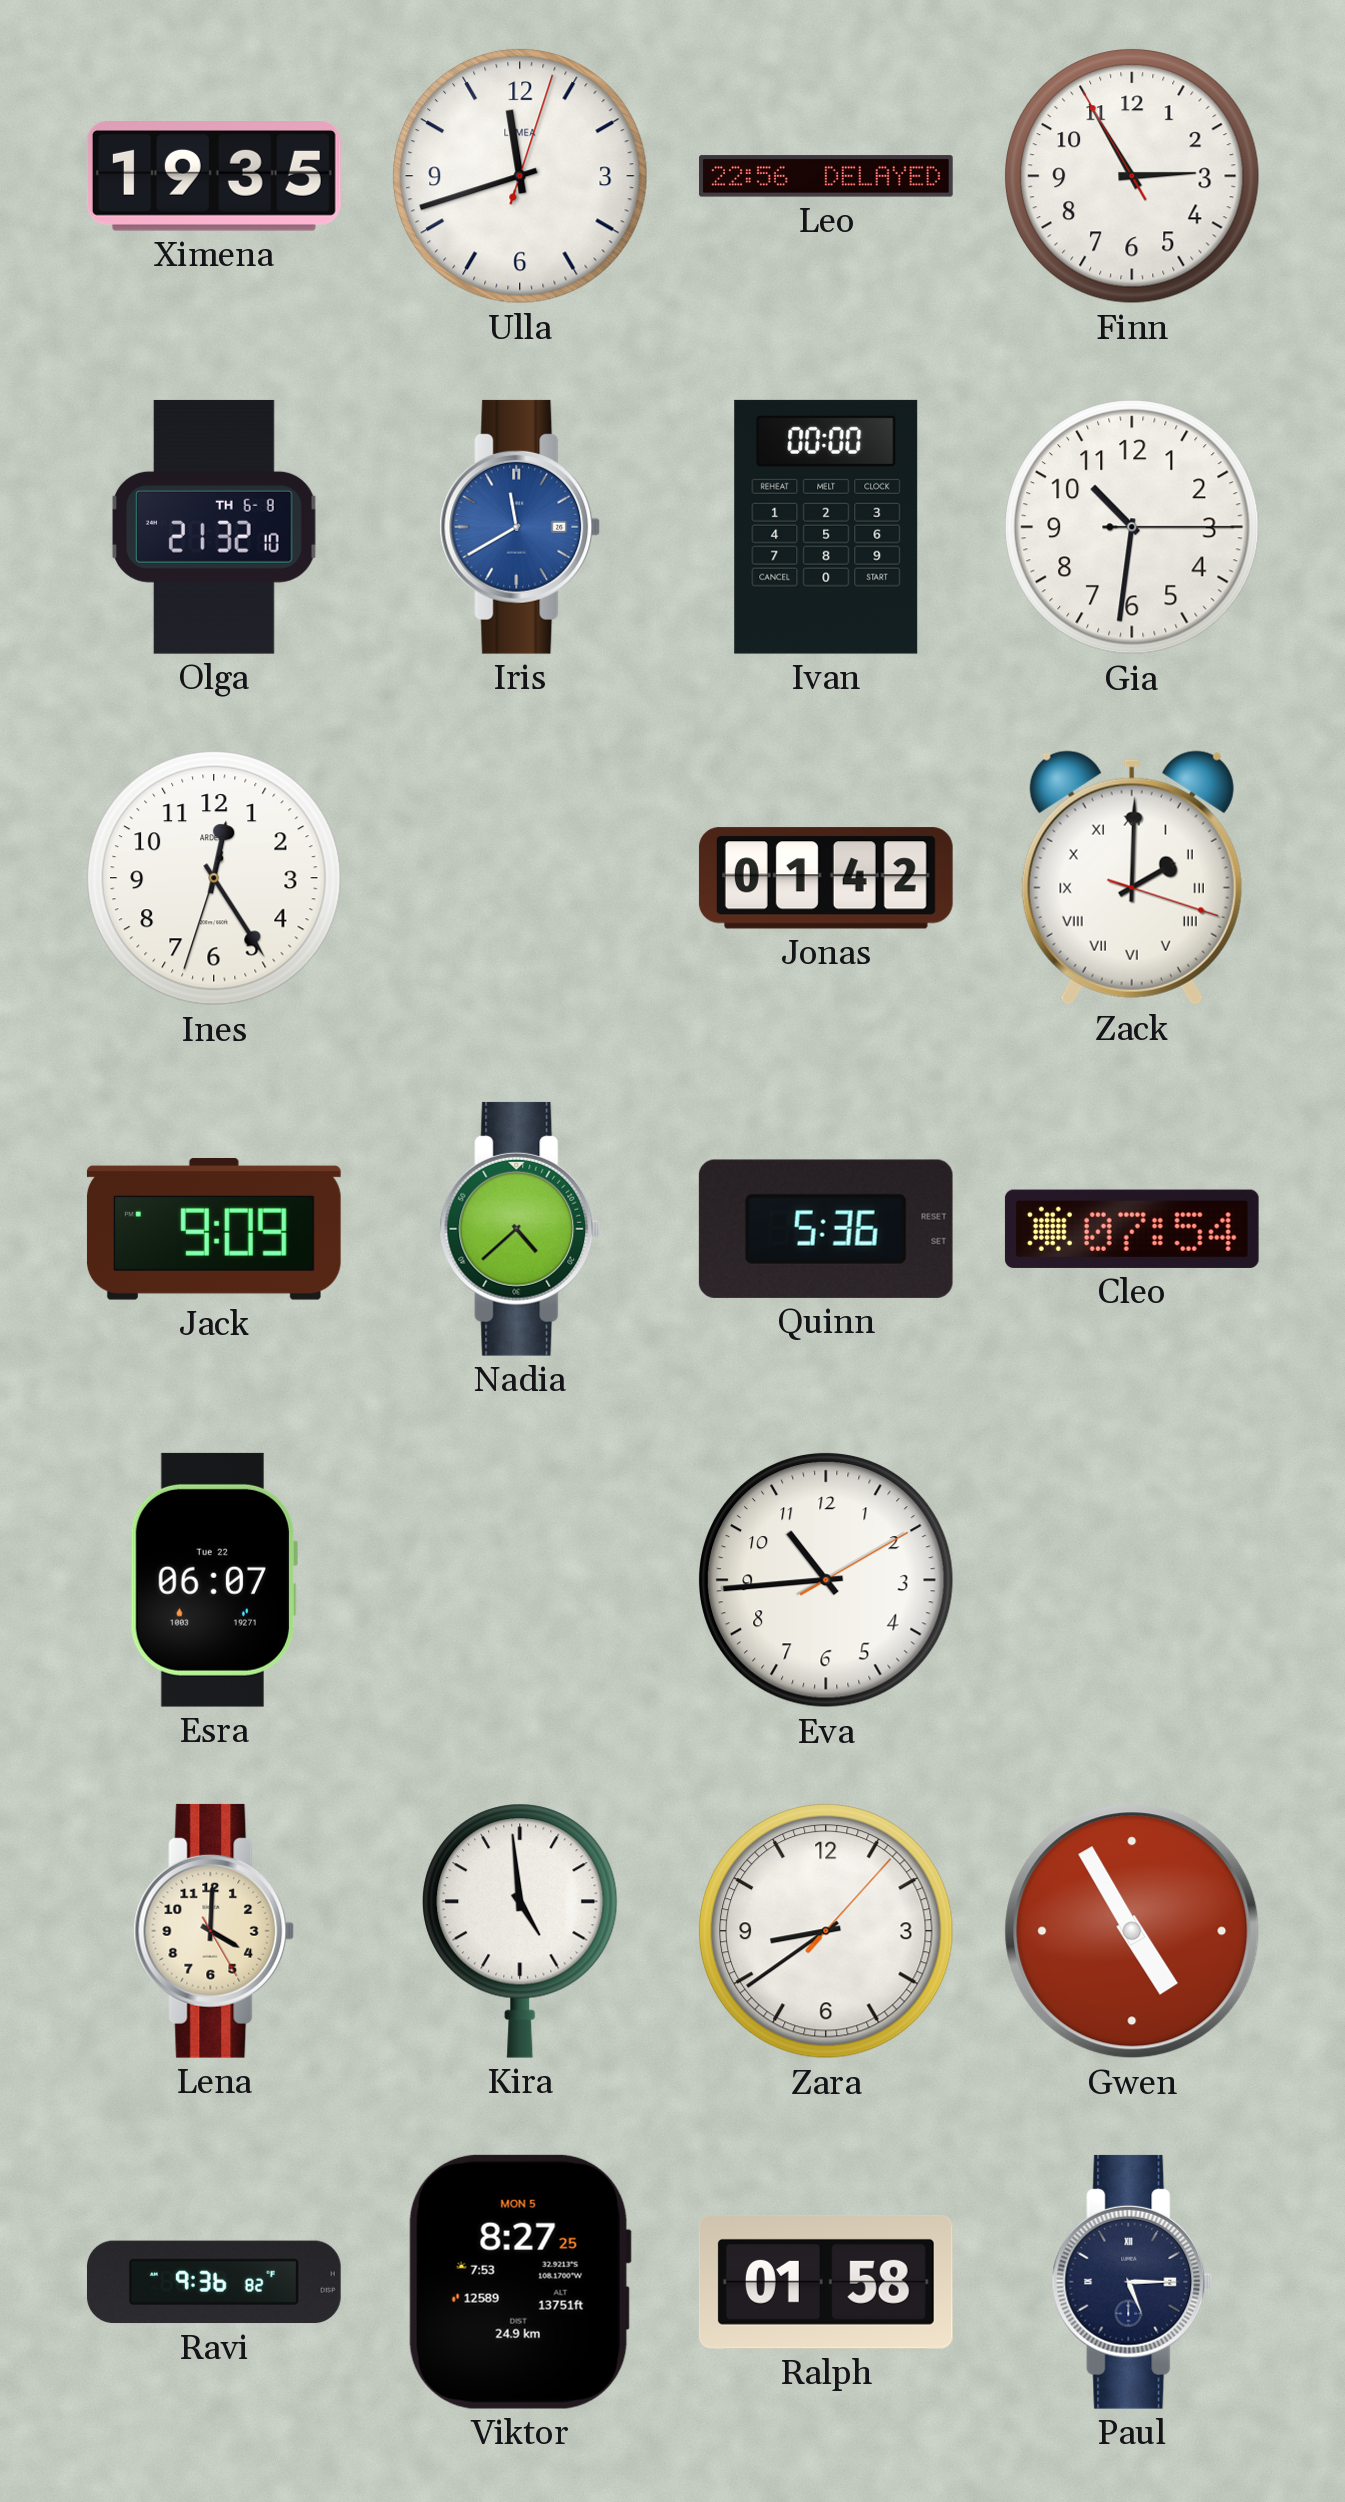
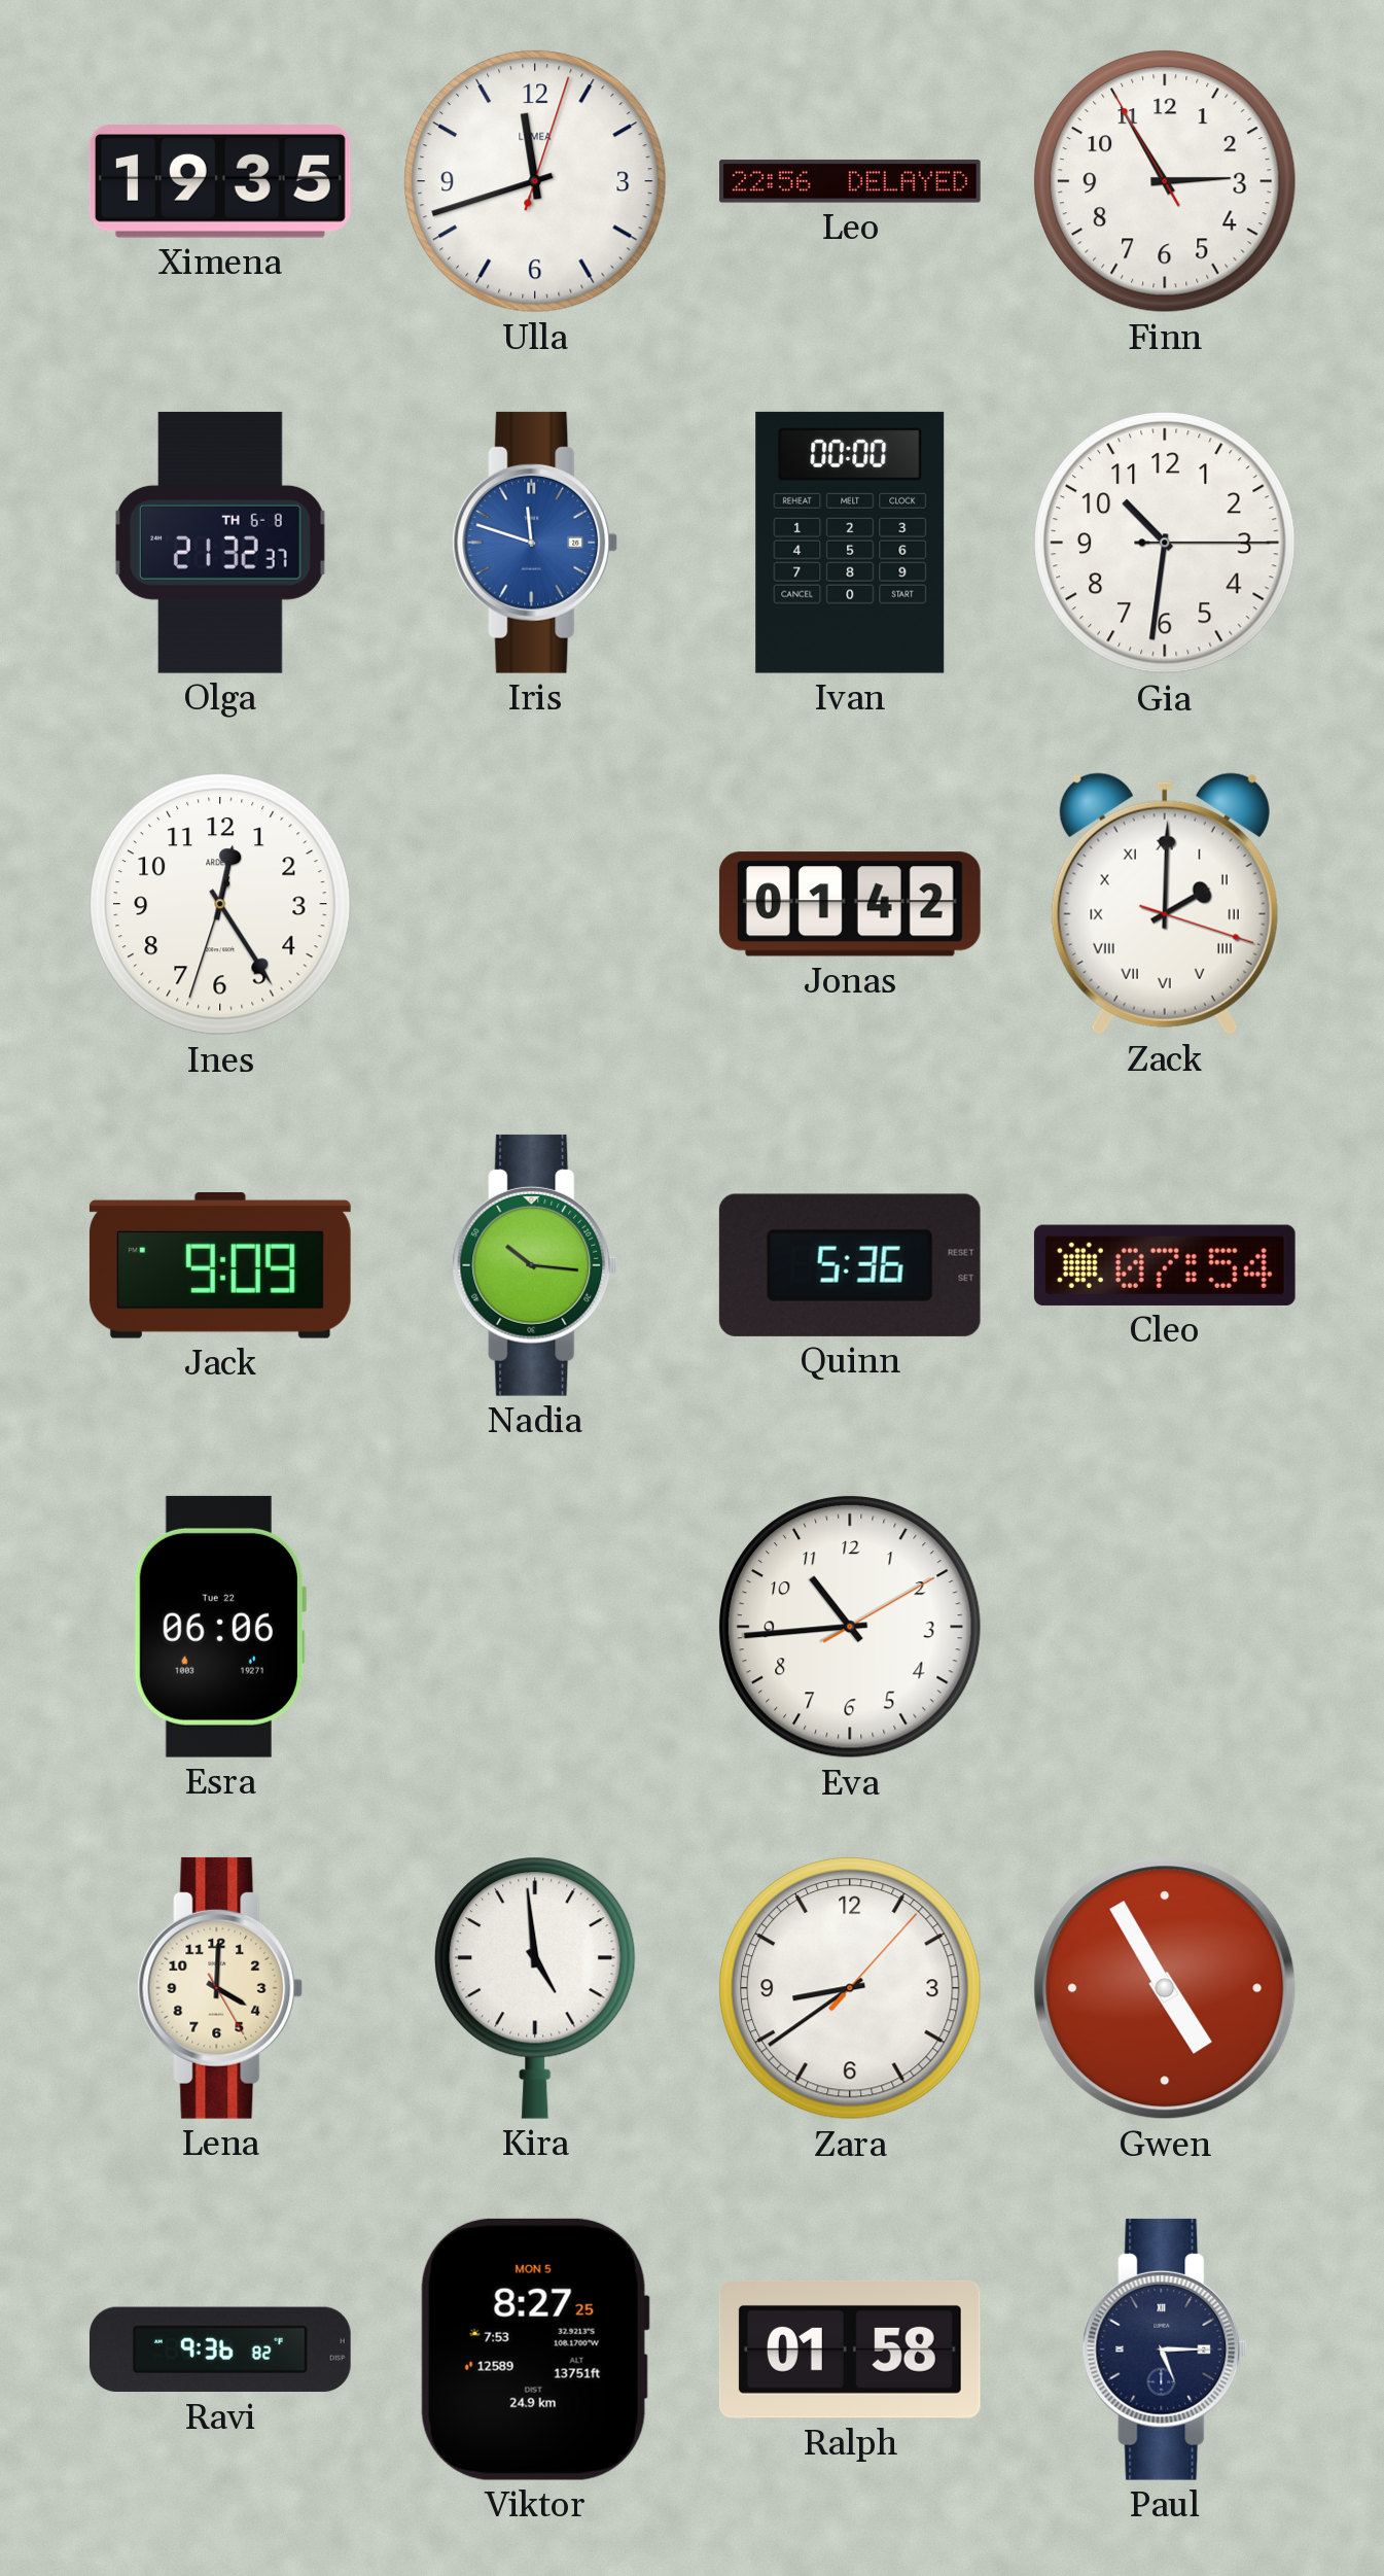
Olga: 21:32:10 -> 21:32:37 (220, 543)
Iris: 11:40 -> 11:48 (535, 543)
Nadia: 4:38 -> 10:16 (535, 1265)
Esra: 06:07 -> 06:06 (219, 1627)
